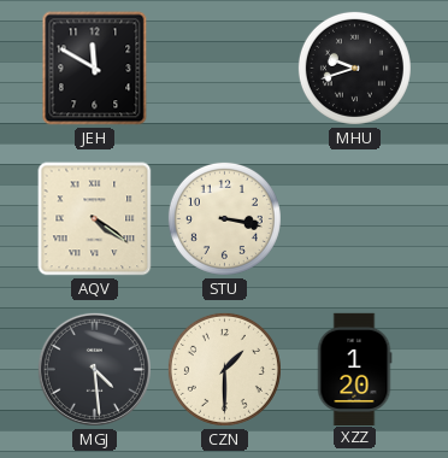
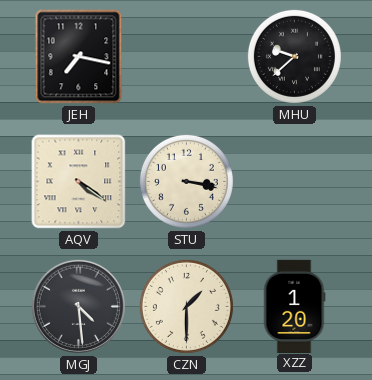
JEH: 11:50 -> 7:17 (79, 57)
MHU: 9:42 -> 9:38 (294, 56)
